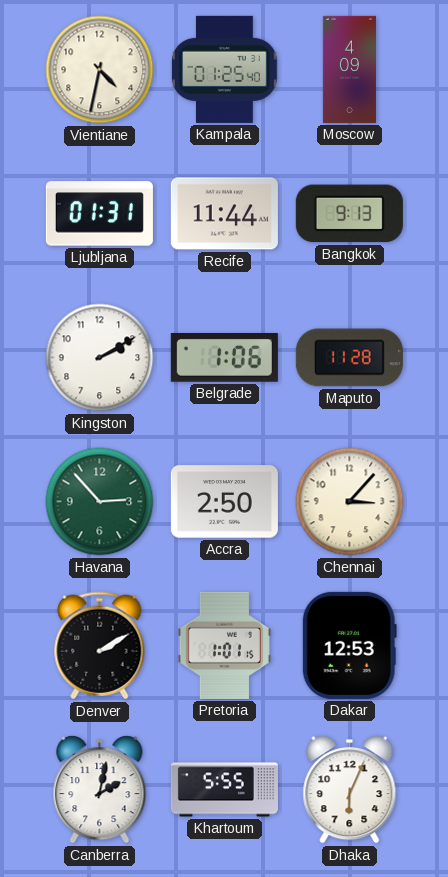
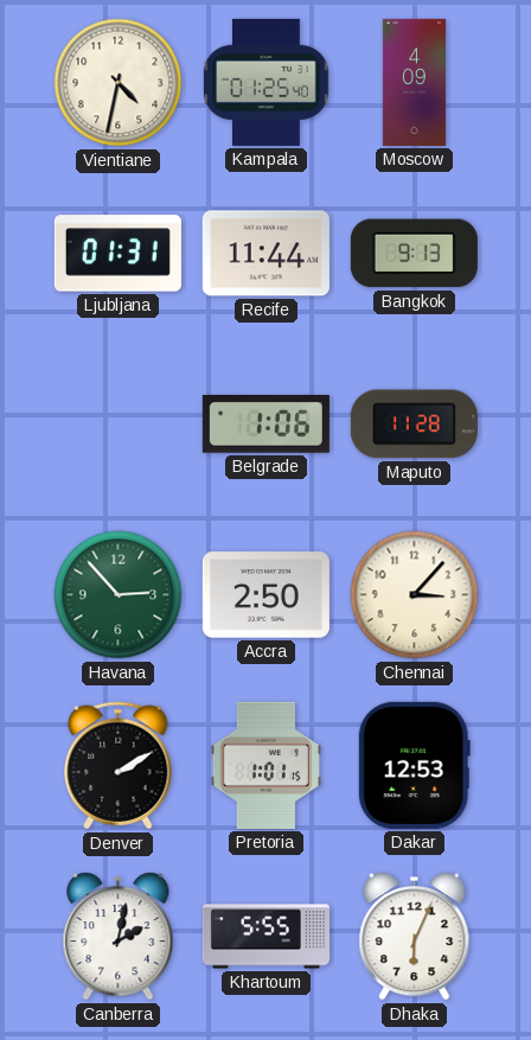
Kingston: 2:10 -> none (100, 358)
